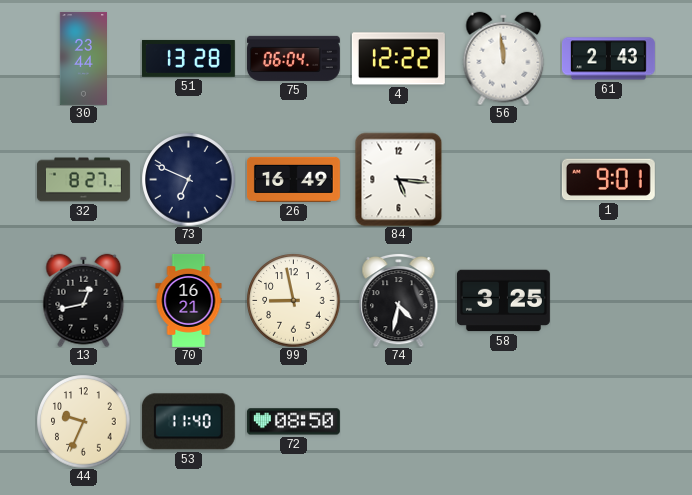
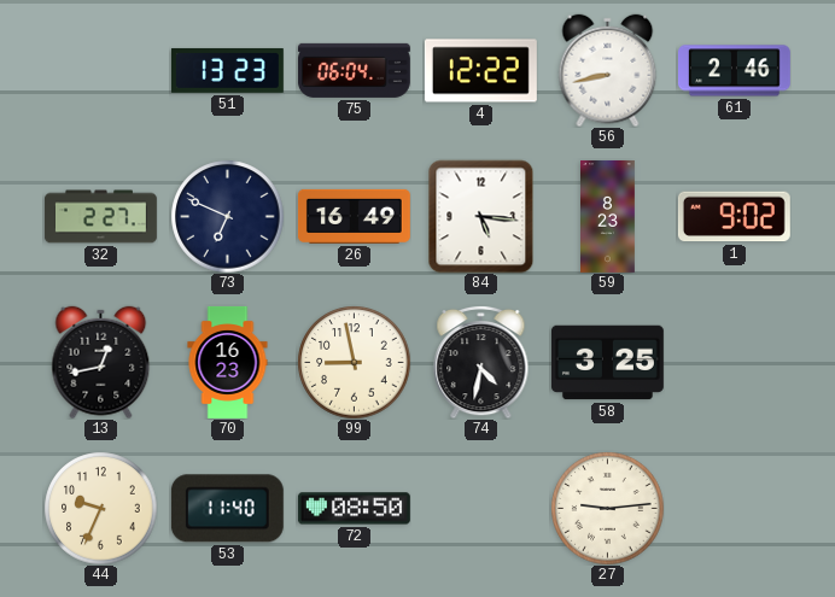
30: 23:44 -> none (83, 58)
51: 13:28 -> 13:23 (227, 70)
56: 11:59 -> 8:43 (608, 70)
61: 2:43 -> 2:46 (734, 71)
32: 8:27 -> 2:27 (100, 217)
59: none -> 8:23 (608, 216)
1: 9:01 -> 9:02 (734, 217)
70: 16:21 -> 16:23 (228, 362)
27: none -> 9:14 (607, 508)
